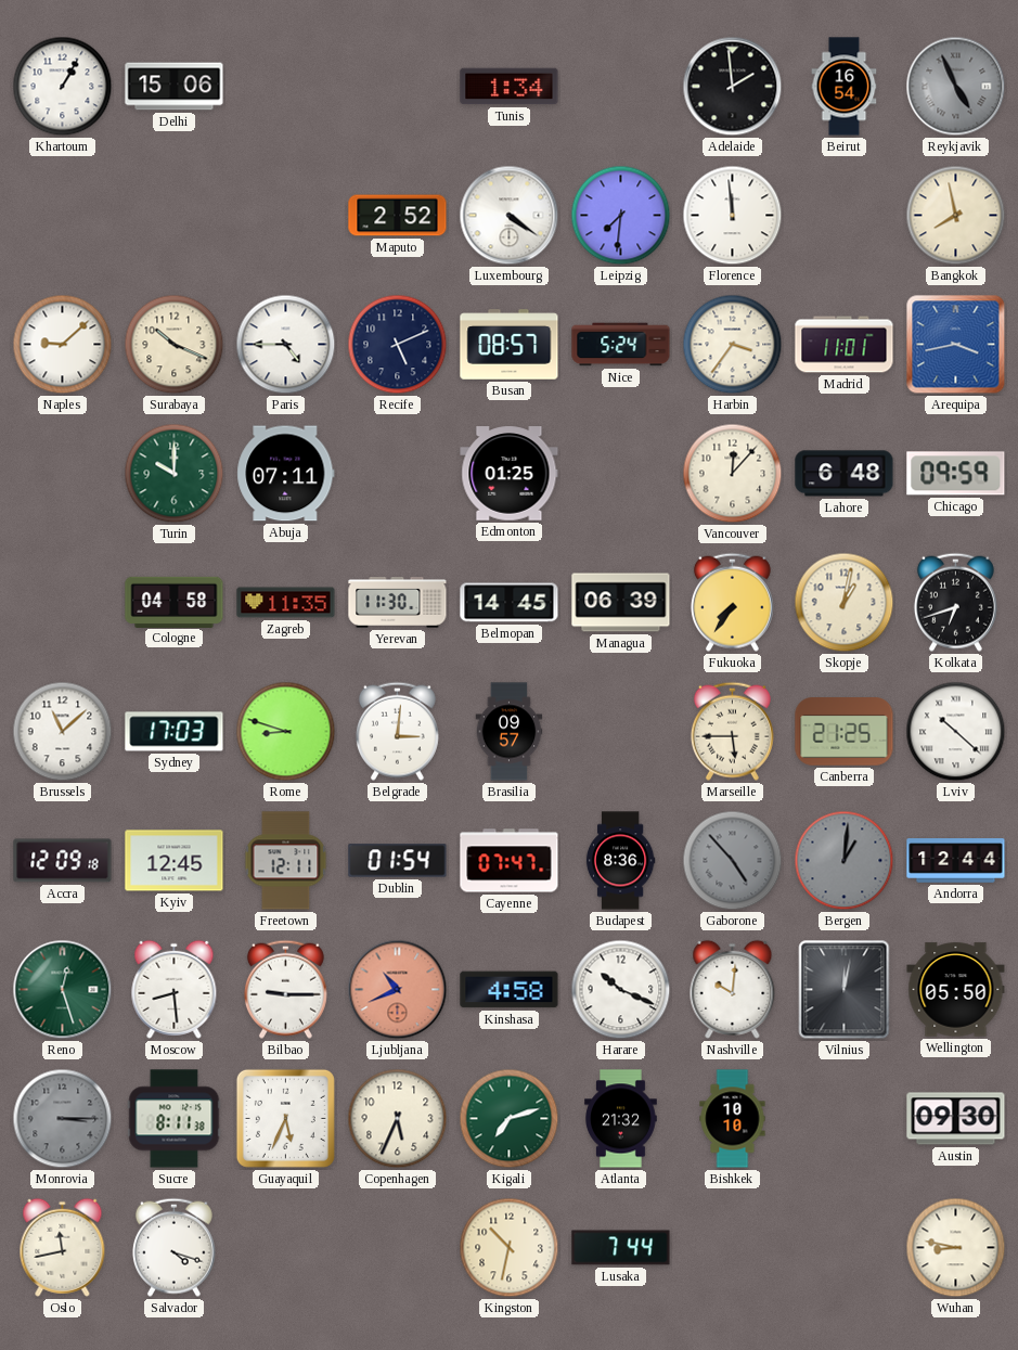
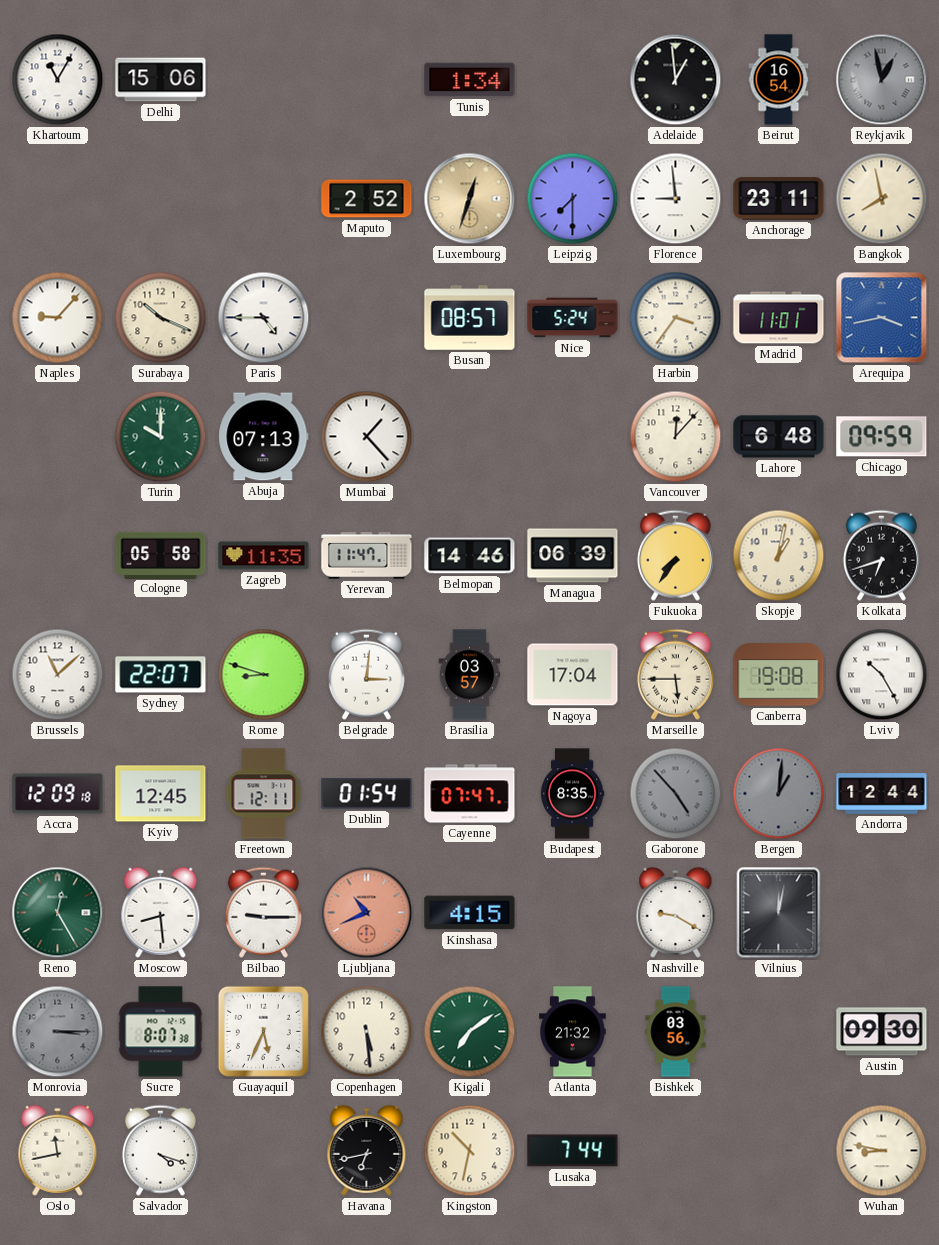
Khartoum: 1:05 -> 11:05 (58, 80)
Adelaide: 1:59 -> 12:59 (676, 80)
Reykjavik: 4:56 -> 12:58 (882, 80)
Luxembourg: 4:21 -> 12:33 (470, 199)
Luxembourg dial: white -> champagne (470, 199)
Leipzig: 7:31 -> 7:30 (573, 199)
Florence: 11:59 -> 8:59 (676, 199)
Anchorage: none -> 23:11 (779, 199)
Naples: 9:08 -> 9:07 (58, 318)
Recife: 5:11 -> none (398, 345)
Abuja: 07:11 -> 07:13 (264, 437)
Mumbai: none -> 1:23 (367, 437)
Edmonton: 01:25 -> none (510, 474)
Cologne: 04:58 -> 05:58 (161, 555)
Yerevan: 11:30 -> 11:47 (367, 556)
Belmopan: 14:45 -> 14:46 (470, 556)
Sydney: 17:03 -> 22:07 (161, 675)
Brasilia: 09:57 -> 03:57 (470, 675)
Nagoya: none -> 17:04 (573, 675)
Canberra: 21:25 -> 19:08 (779, 675)
Lviv: 10:22 -> 10:25 (882, 675)
Budapest: 8:36 -> 8:35 (572, 794)
Reno: 12:27 -> 12:25 (58, 913)
Kinshasa: 4:58 -> 4:15 (470, 913)
Harare: 10:19 -> none (621, 990)
Nashville: 10:01 -> 9:20 (676, 912)
Wellington: 05:50 -> none (956, 990)
Sucre: 8:11 -> 8:07 (161, 1032)
Copenhagen: 5:34 -> 5:29 (367, 1032)
Kigali: 7:12 -> 7:09 (470, 1032)
Bishkek: 10:10 -> 03:56 (676, 1032)
Havana: none -> 6:43 (367, 1150)
